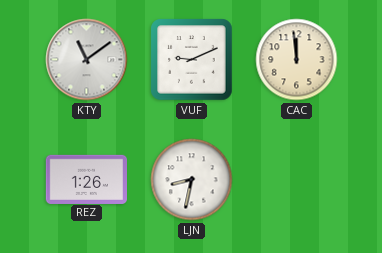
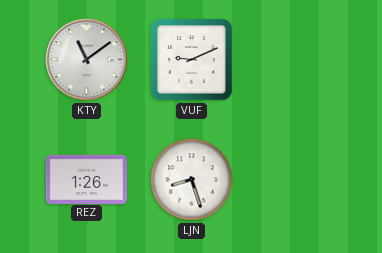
CAC: 11:59 -> none (297, 60)
LJN: 8:32 -> 8:27 (192, 180)
